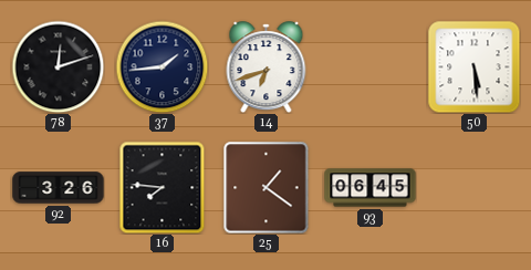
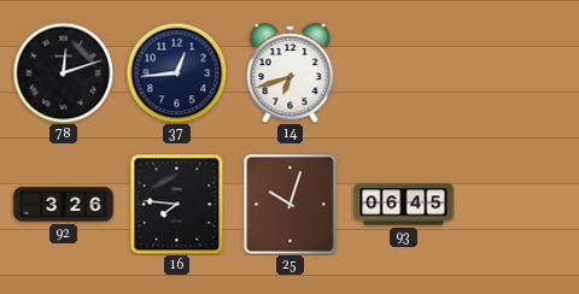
37: 1:44 -> 12:44 (176, 72)
50: 5:29 -> none (473, 66)
25: 1:21 -> 10:03 (291, 204)
